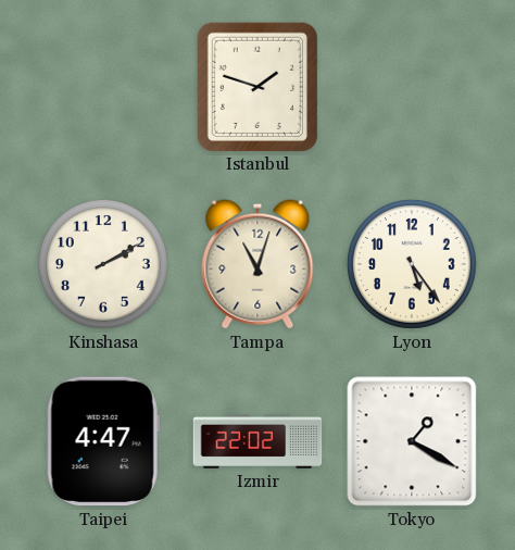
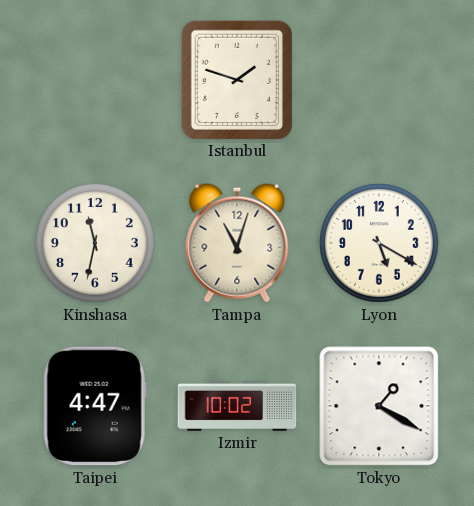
Kinshasa: 2:10 -> 11:32 (96, 244)
Lyon: 5:24 -> 5:20 (380, 244)
Izmir: 22:02 -> 10:02 (237, 406)
